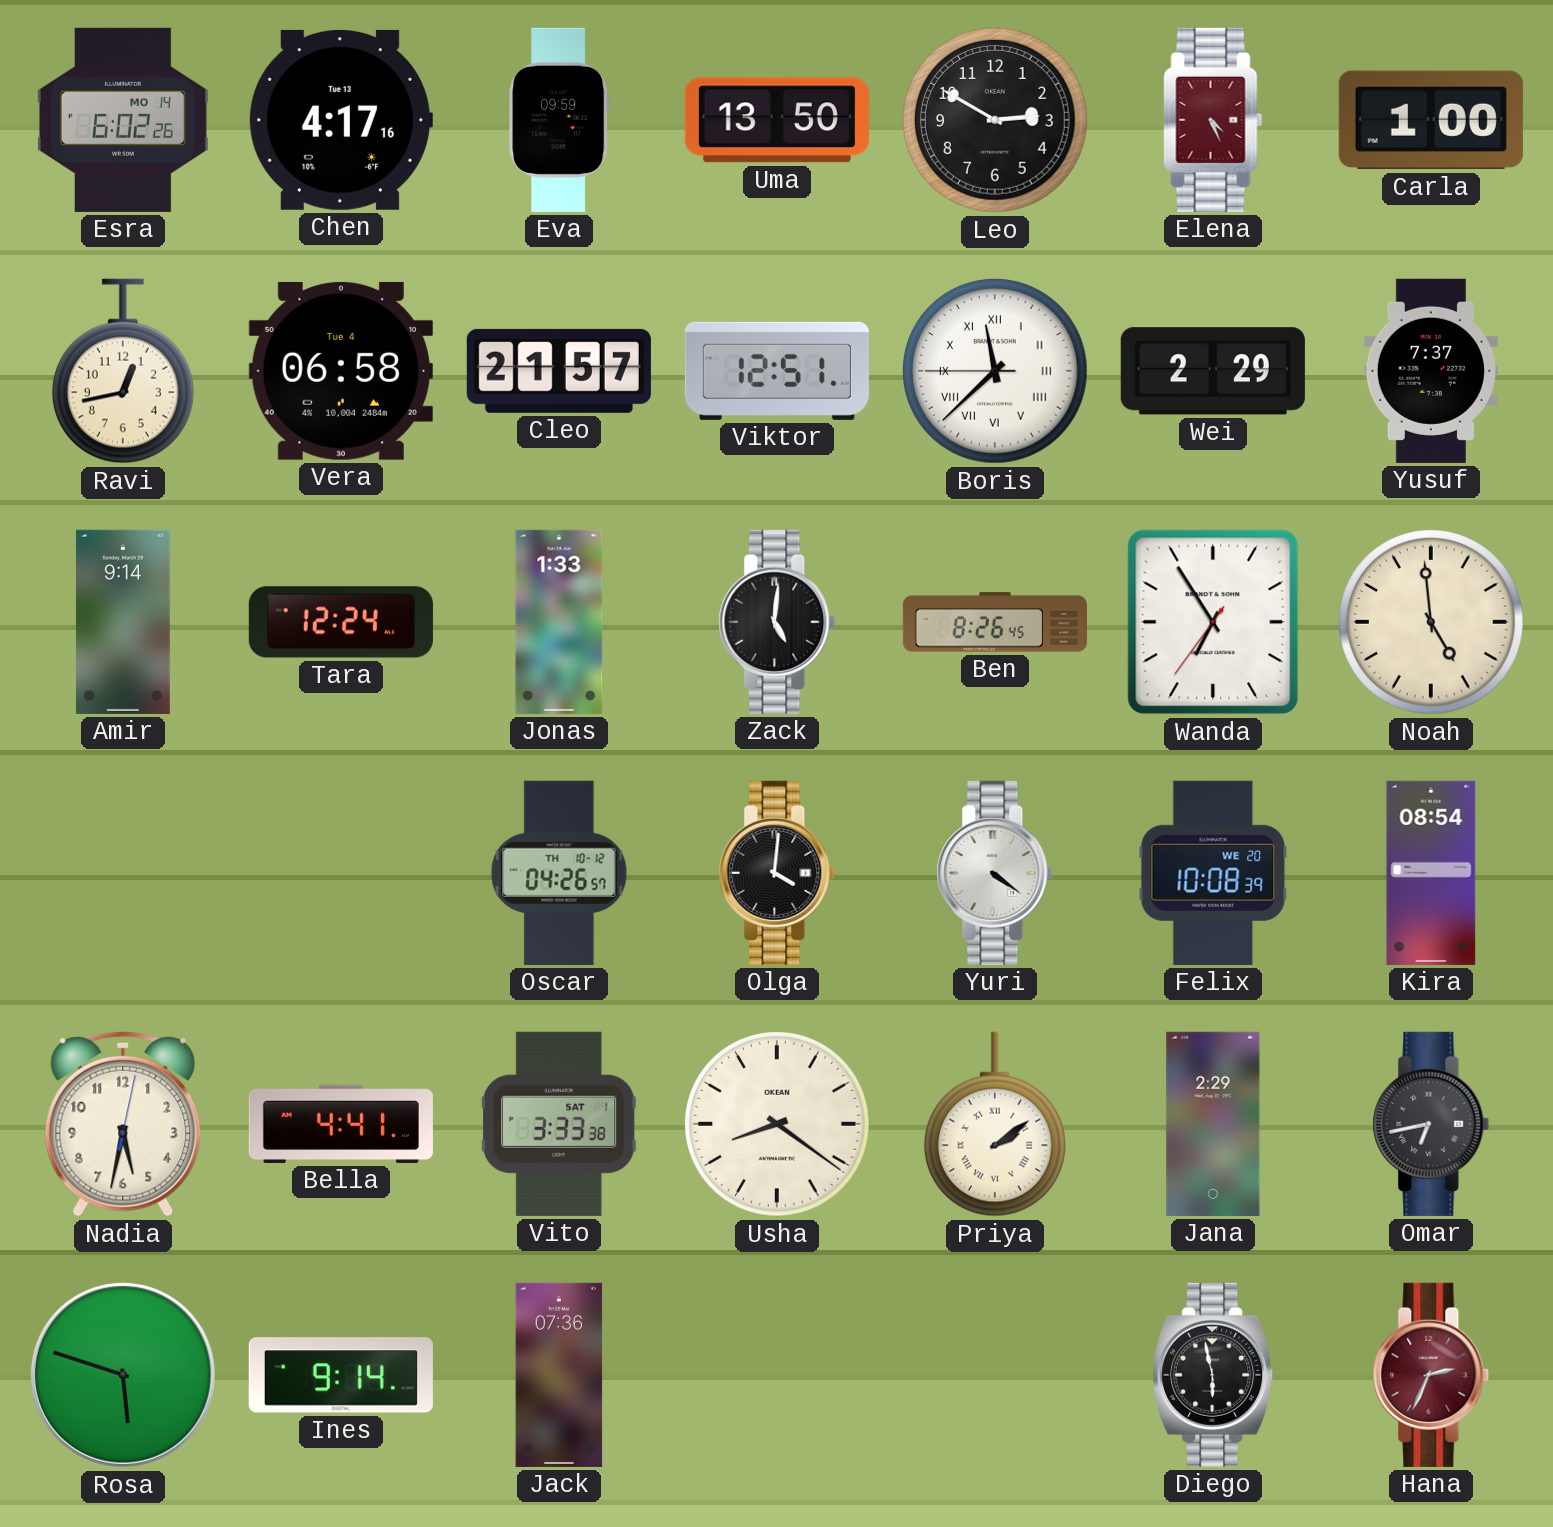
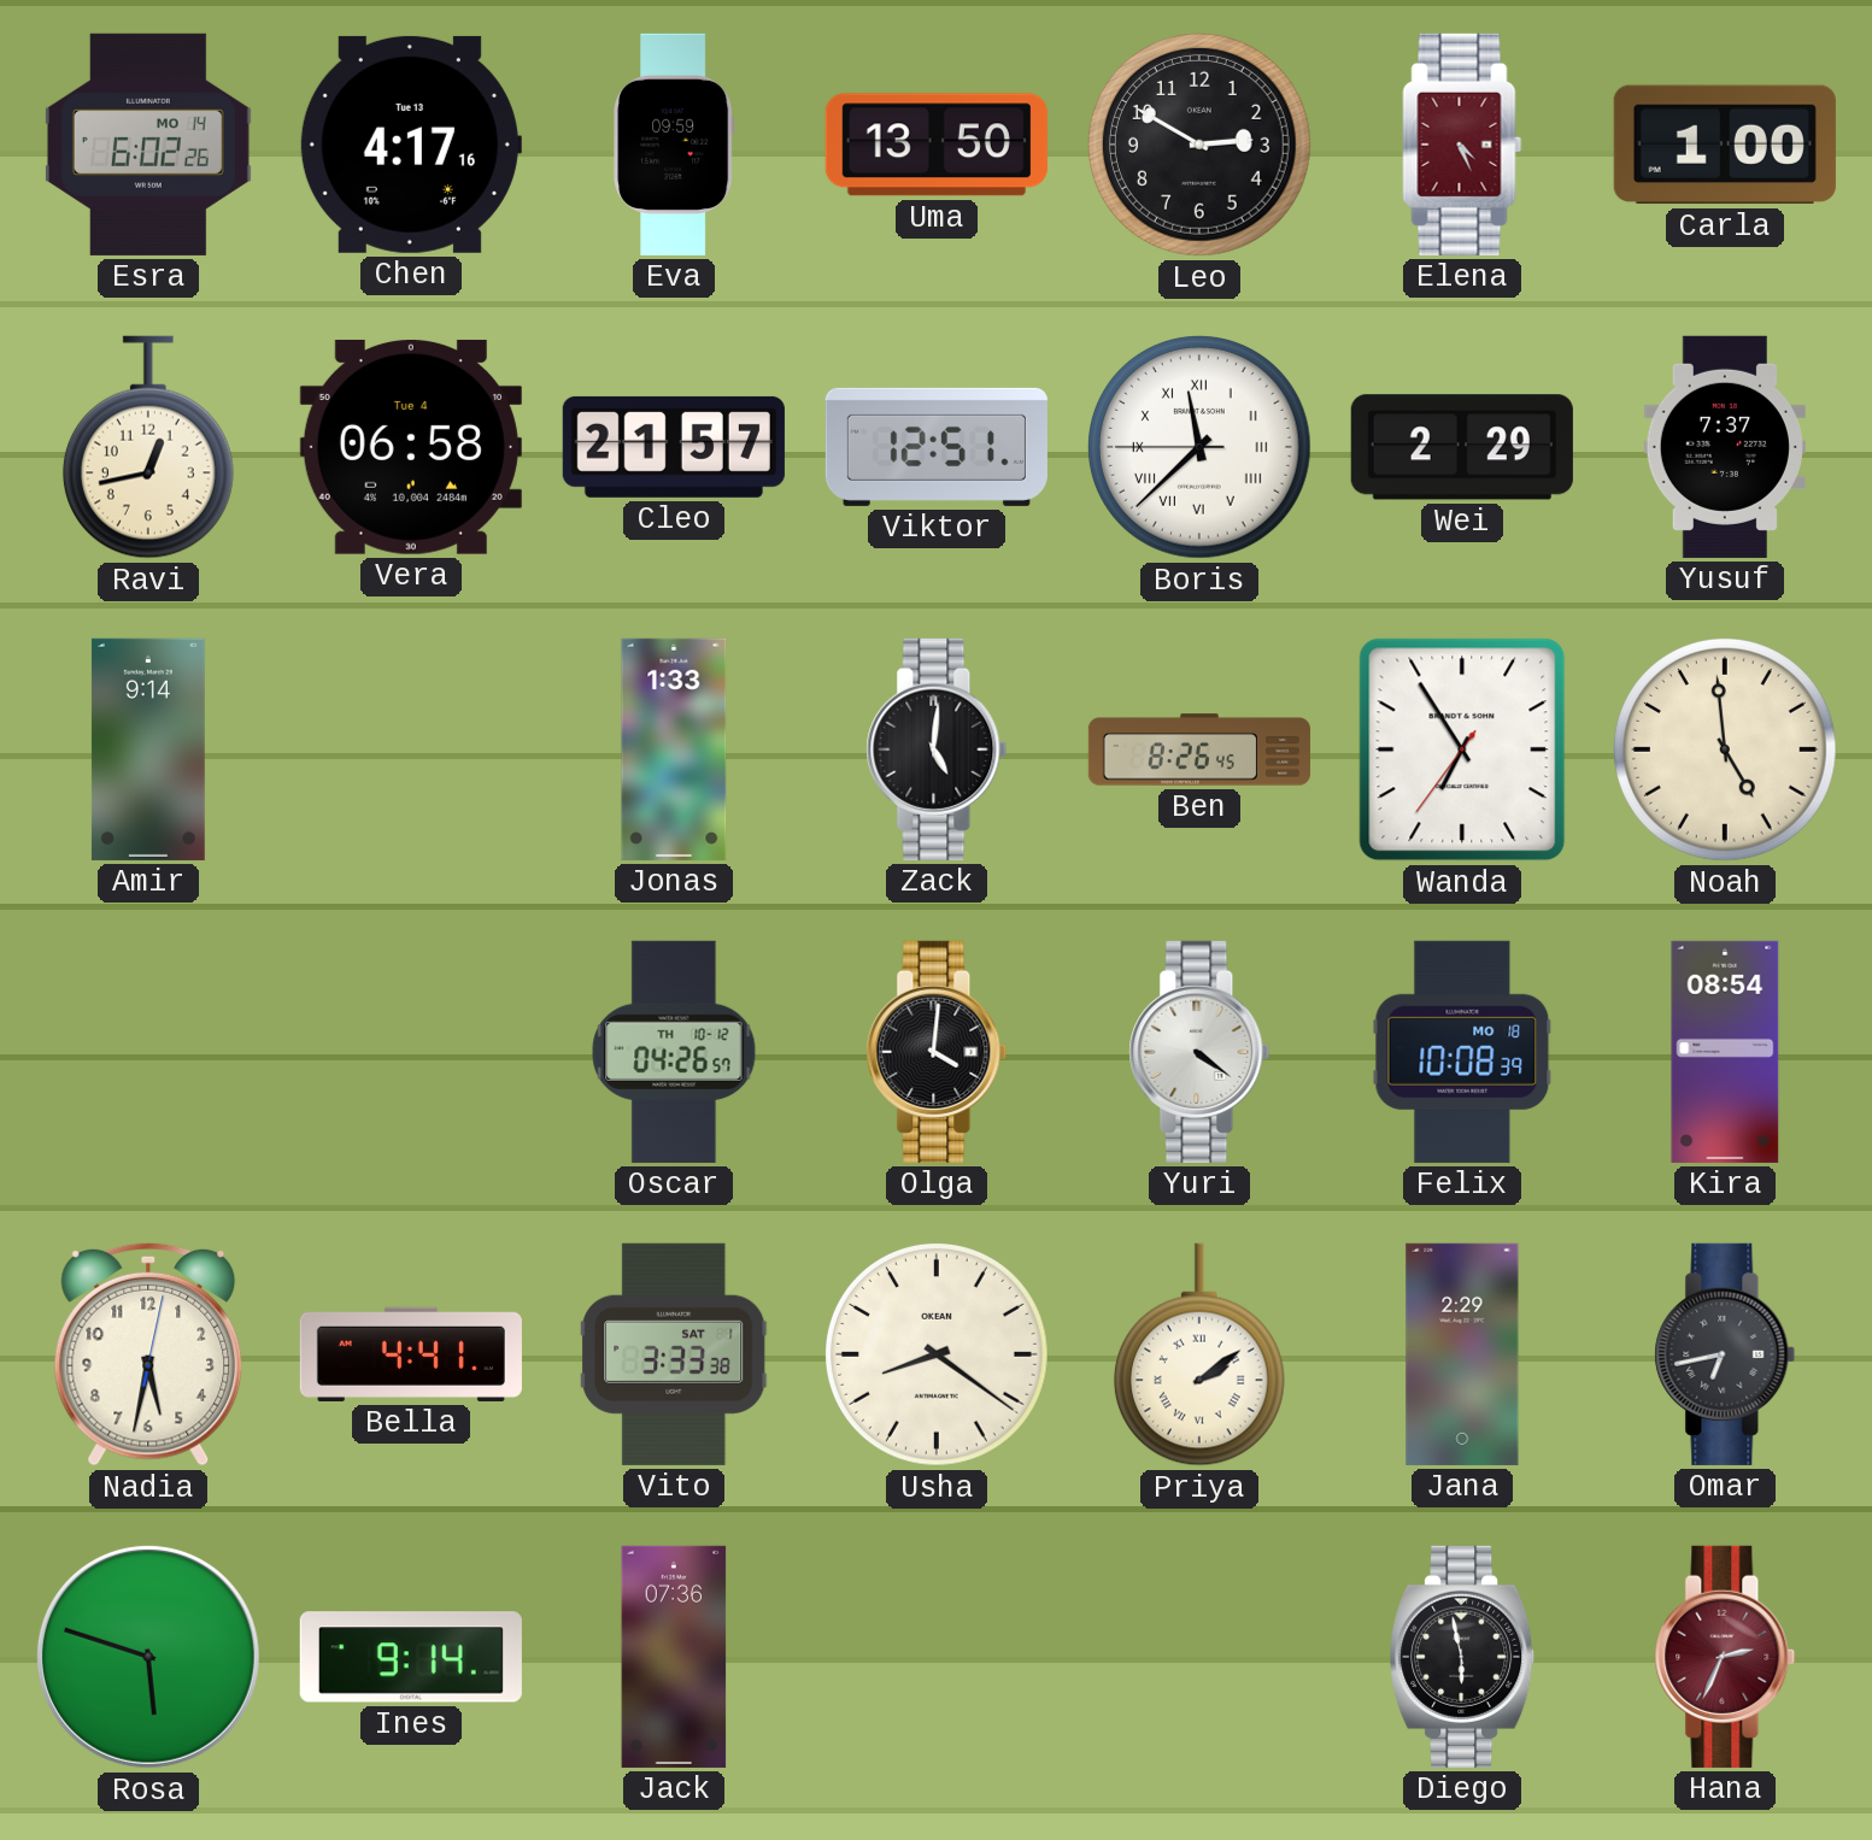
Tara: 12:24 -> none (341, 622)
Felix date: WE 20 -> MO 18 (1462, 1052)
